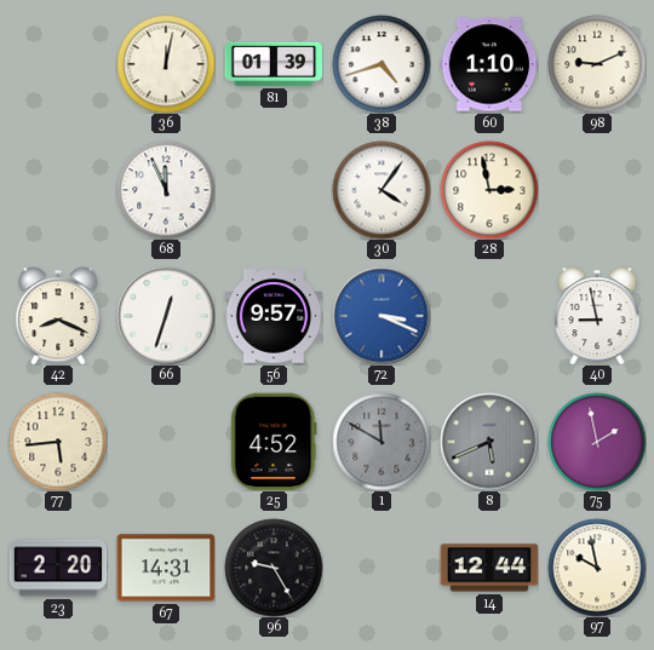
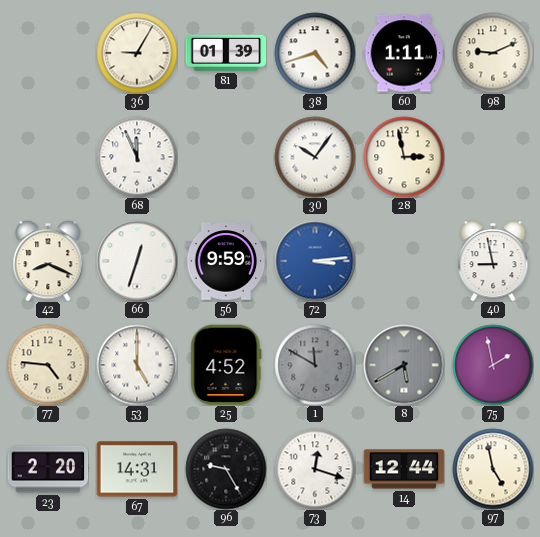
36: 12:02 -> 9:05 (137, 53)
60: 1:10 -> 1:11 (404, 53)
30: 4:06 -> 10:06 (315, 157)
56: 9:57 -> 9:59 (226, 261)
72: 3:19 -> 3:14 (315, 261)
77: 5:44 -> 4:46 (48, 365)
53: none -> 5:00 (137, 365)
8: 5:41 -> 5:40 (404, 365)
73: none -> 12:18 (315, 469)
97: 9:58 -> 4:58 (493, 469)
